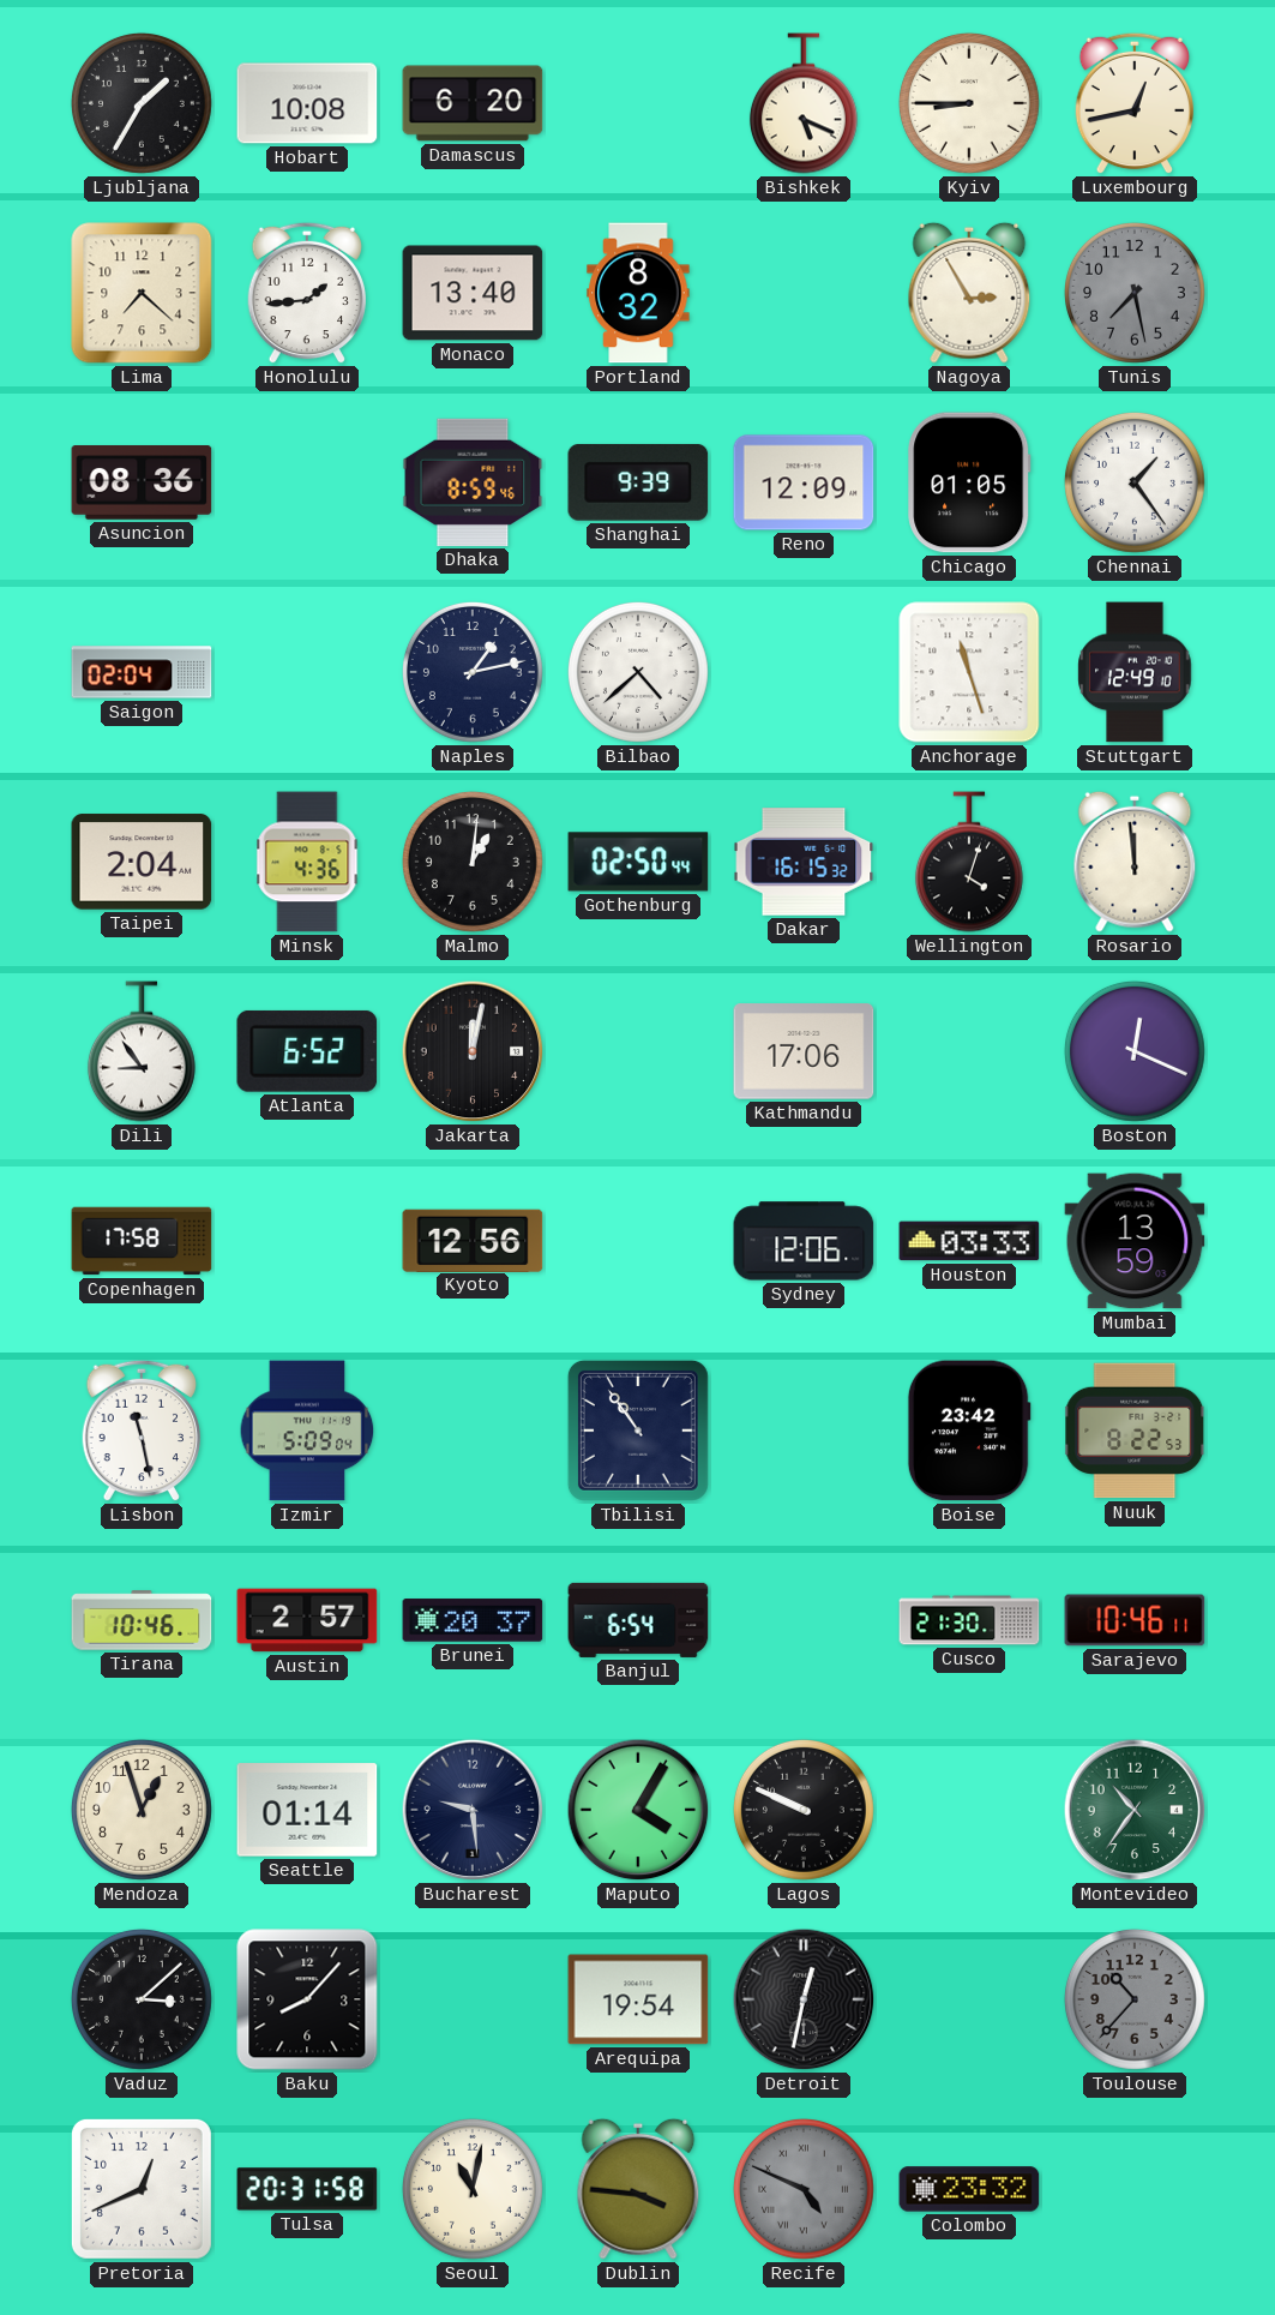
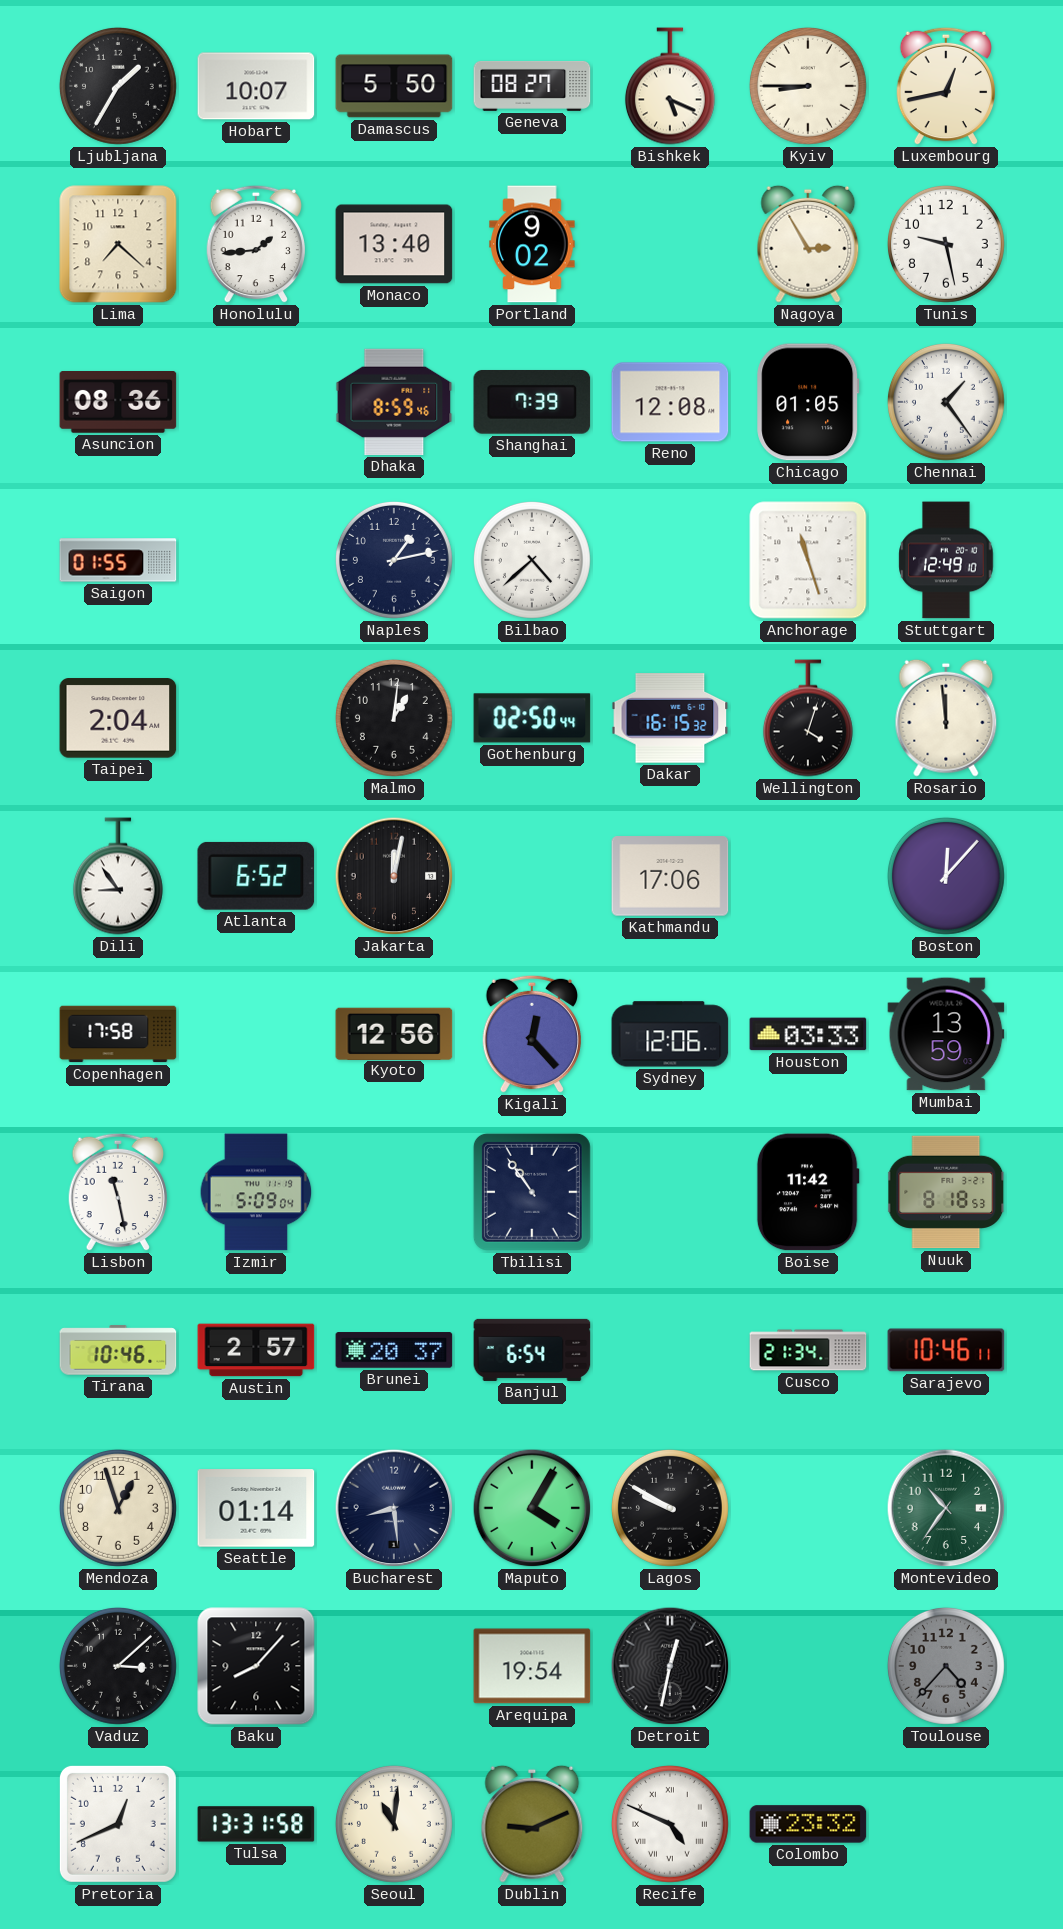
Hobart: 10:08 -> 10:07 (256, 86)
Damascus: 6:20 -> 5:50 (394, 86)
Geneva: none -> 08:27 (532, 86)
Portland: 8:32 -> 9:02 (532, 244)
Tunis: 7:28 -> 9:28 (946, 244)
Tunis dial: grey -> white (946, 244)
Shanghai: 9:39 -> 7:39 (532, 402)
Reno: 12:09 -> 12:08 (670, 402)
Saigon: 02:04 -> 01:55 (118, 560)
Minsk: 4:36 -> none (307, 862)
Boston: 12:19 -> 12:07 (946, 876)
Kigali: none -> 12:23 (532, 1034)
Boise: 23:42 -> 11:42 (808, 1192)
Nuuk: 8:22 -> 8:18 (947, 1192)
Cusco: 21:30 -> 21:34 (808, 1350)
Bucharest: 9:29 -> 8:29 (394, 1508)
Lagos: 9:49 -> 9:50 (670, 1508)
Toulouse: 10:37 -> 4:37 (946, 1666)
Tulsa: 20:31 -> 13:31 (256, 1824)
Seoul: 11:02 -> 11:01 (394, 1824)
Dublin: 3:46 -> 9:11 (532, 1824)
Recife dial: grey -> white (670, 1824)
